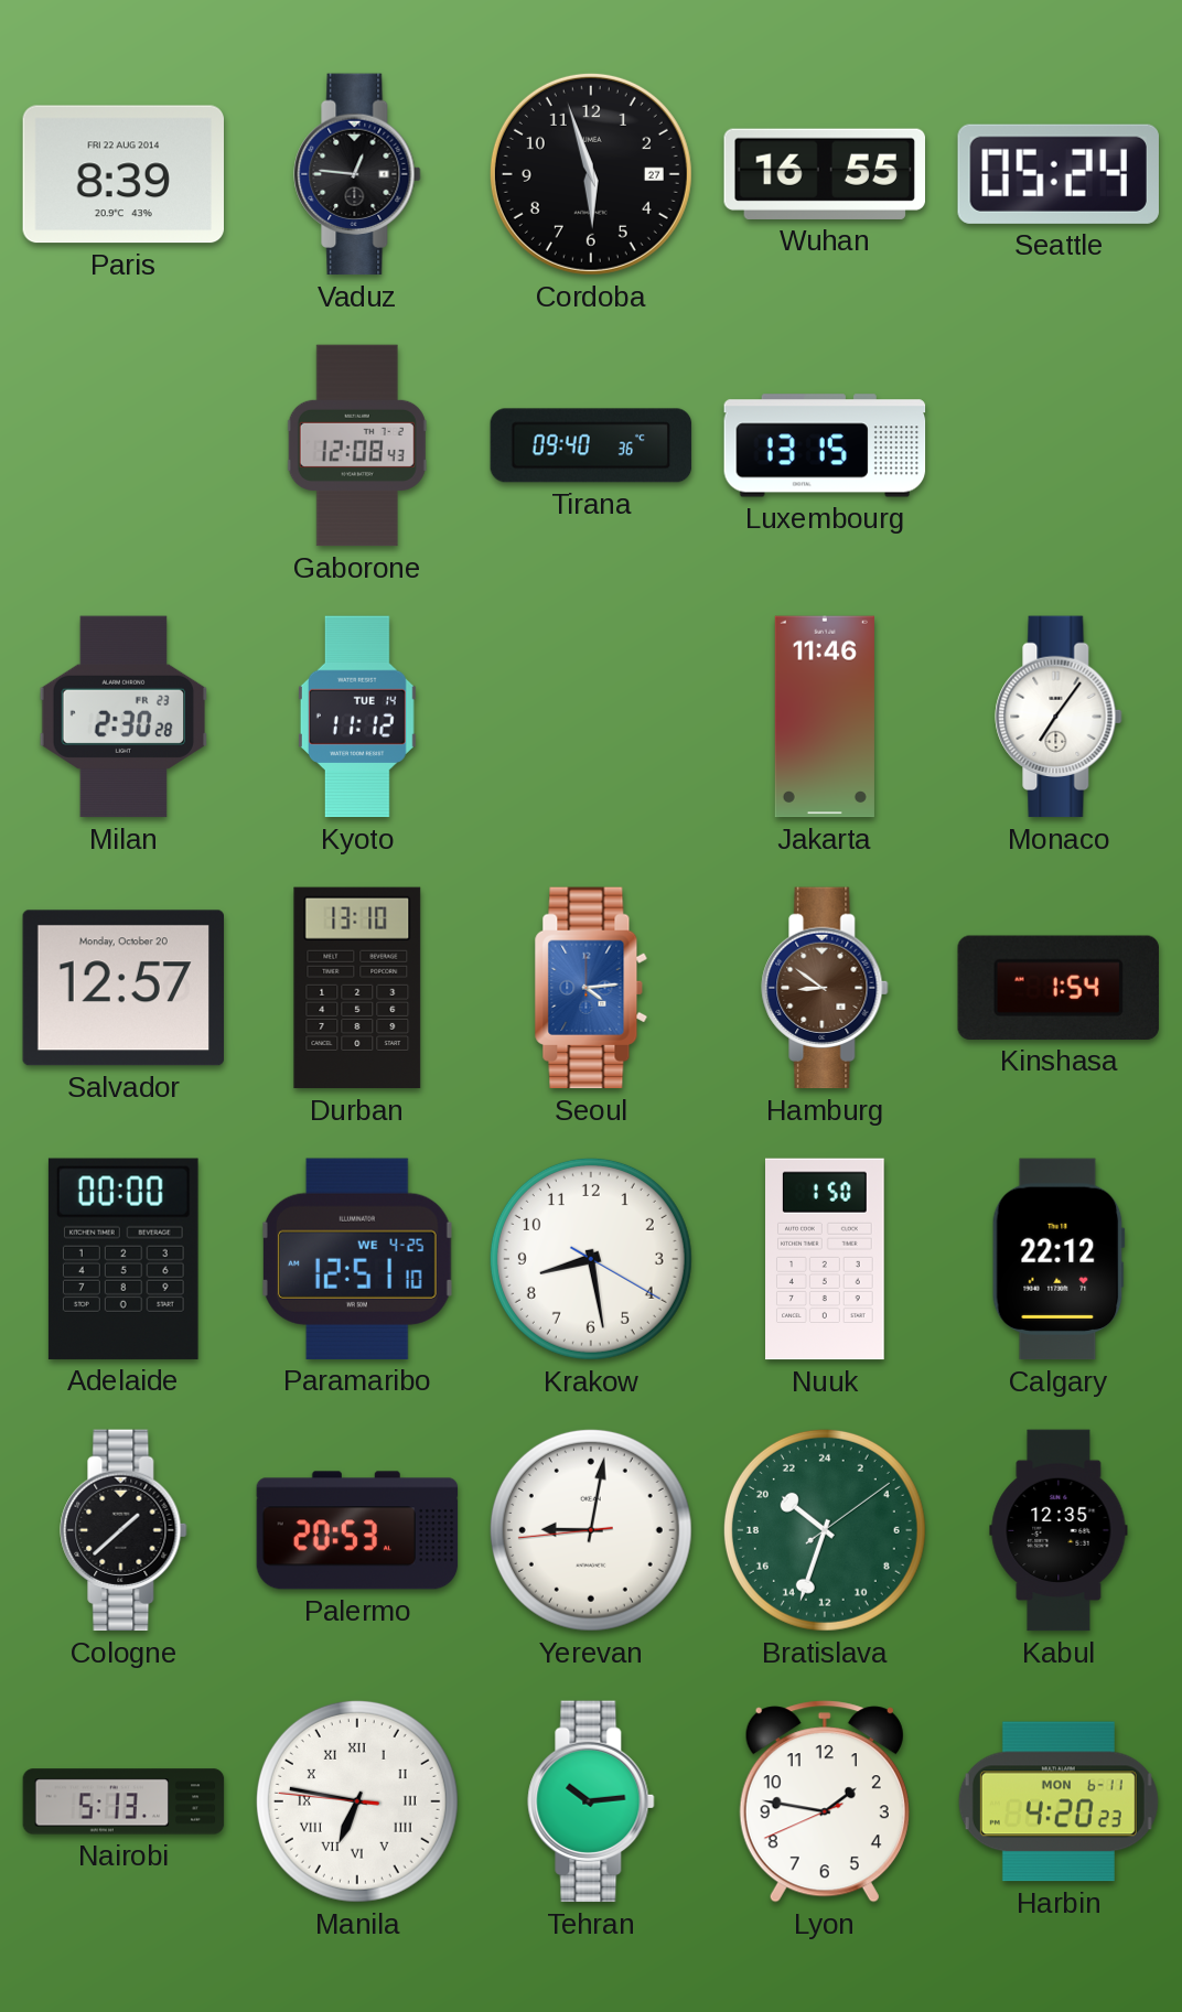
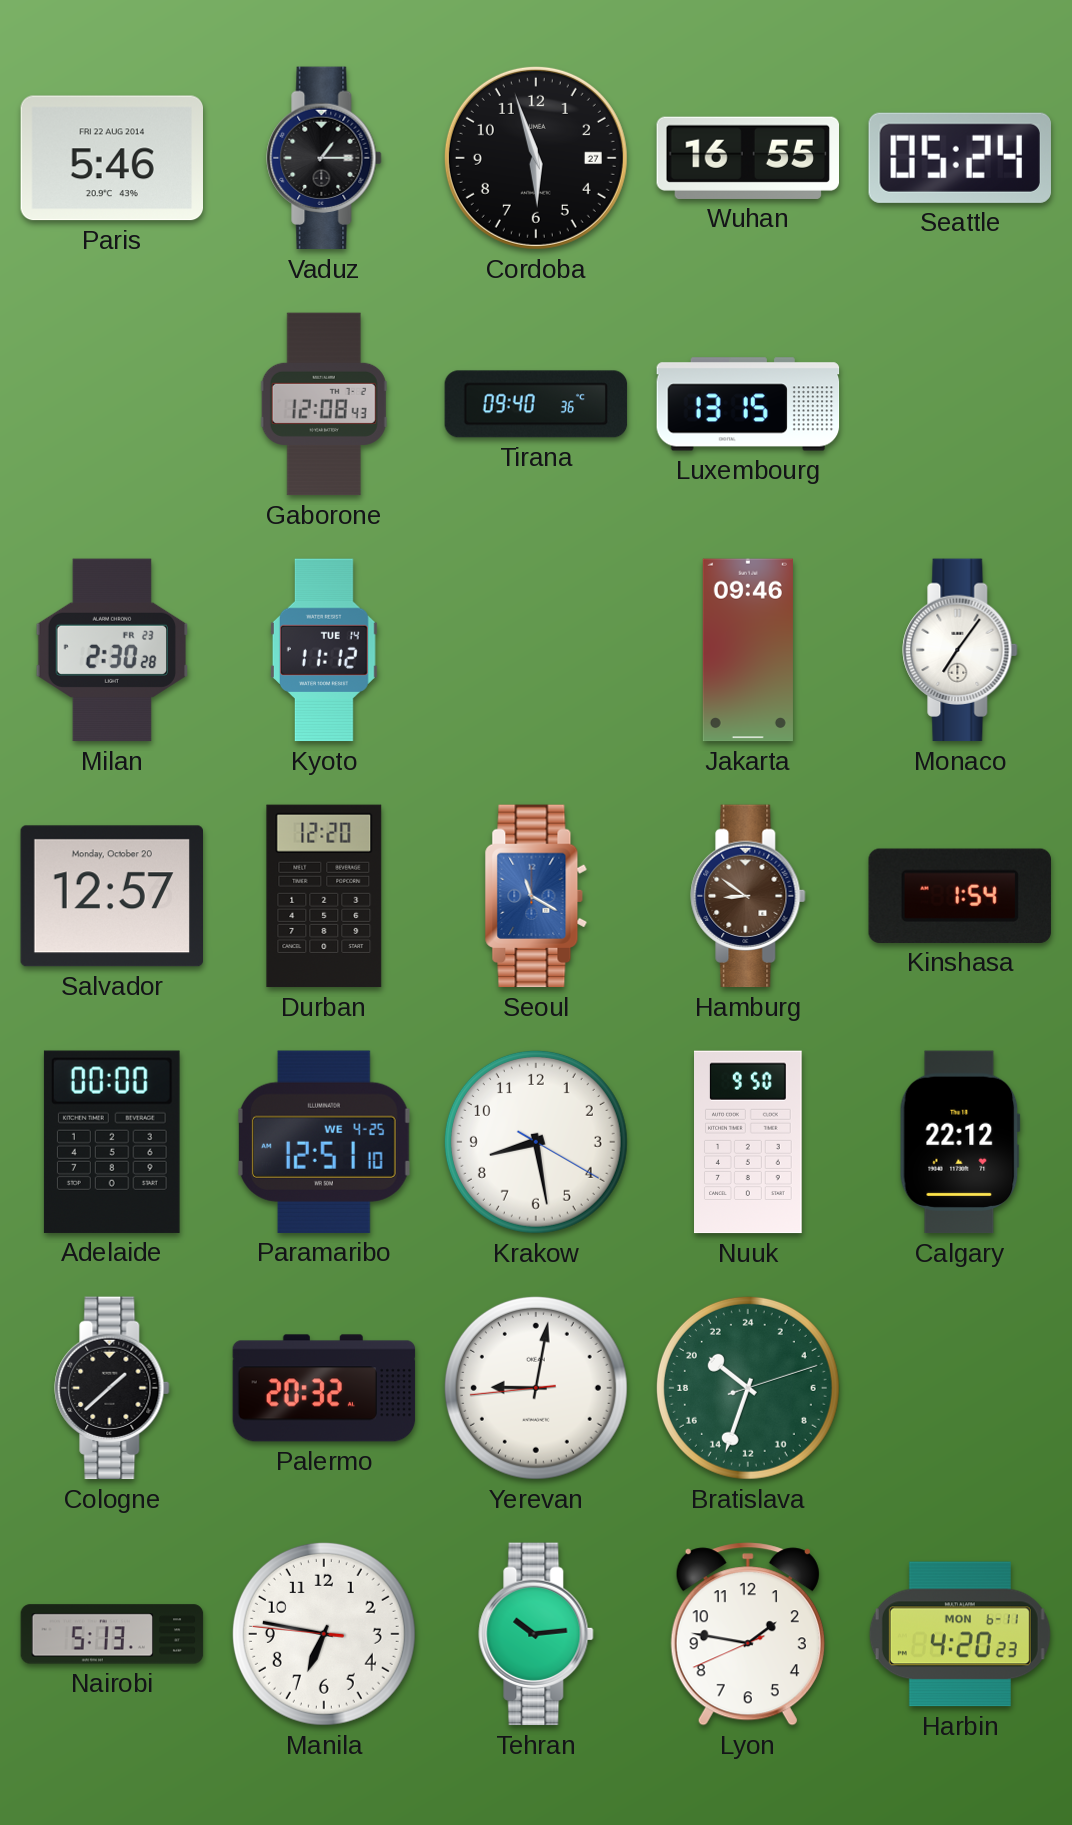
Paris: 8:39 -> 5:46 (111, 158)
Vaduz: 12:46 -> 1:15 (324, 158)
Jakarta: 11:46 -> 09:46 (748, 650)
Durban: 13:10 -> 12:20 (324, 896)
Seoul: 4:14 -> 11:20 (536, 896)
Nuuk: 1:50 -> 9:50 (749, 1142)
Palermo: 20:53 -> 20:32 (324, 1388)
Bratislava: 20:33:09 -> 20:33:12 (748, 1388)
Kabul: 12:35 -> none (1059, 1530)
Manila numerals: Roman -> Arabic (324, 1634)
